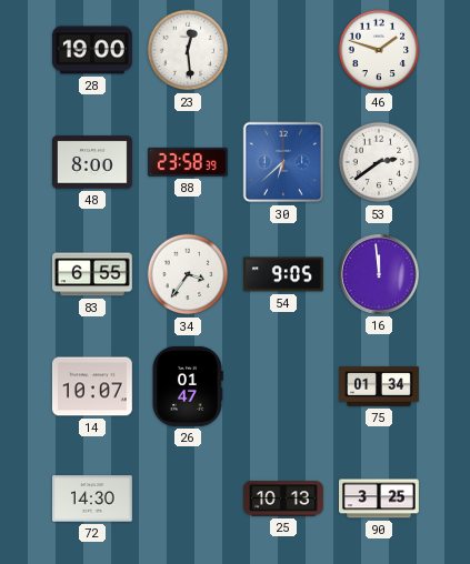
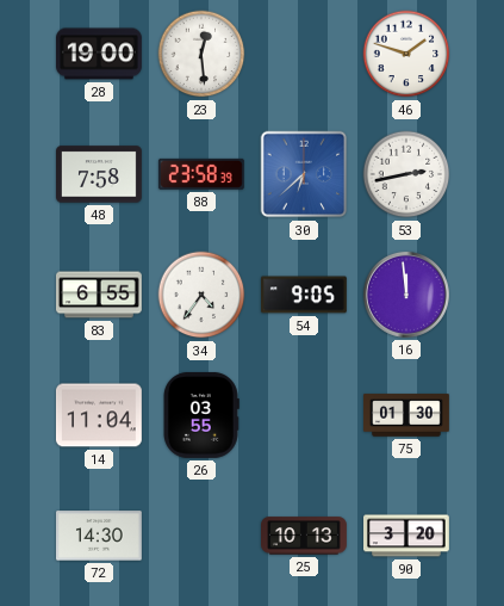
48: 8:00 -> 7:58 (100, 174)
53: 2:39 -> 2:43 (406, 174)
34: 3:36 -> 4:36 (201, 295)
14: 10:07 -> 11:04 (99, 415)
26: 01:47 -> 03:55 (201, 415)
75: 01:34 -> 01:30 (407, 415)
90: 3:25 -> 3:20 (407, 536)
